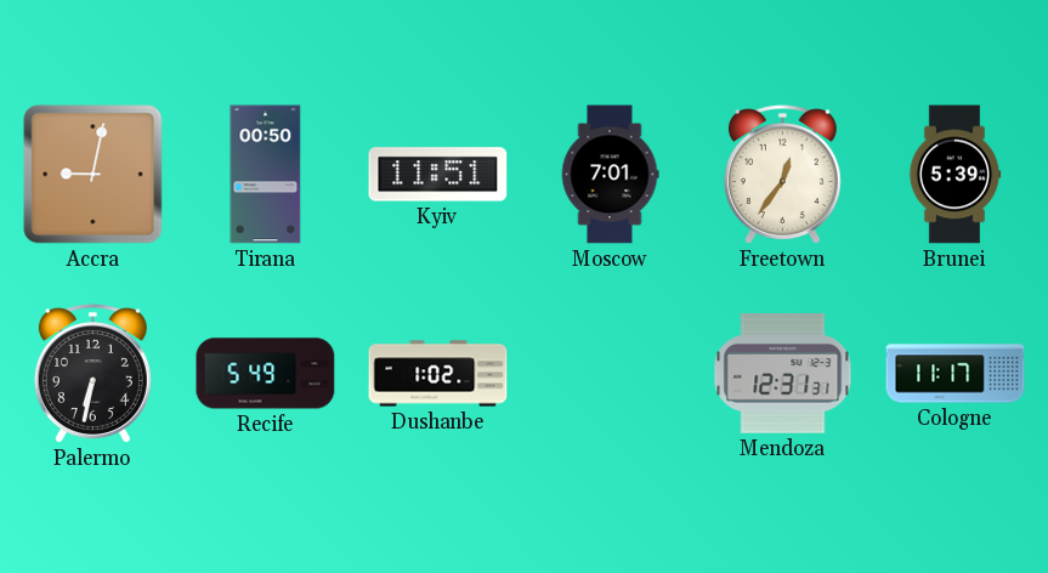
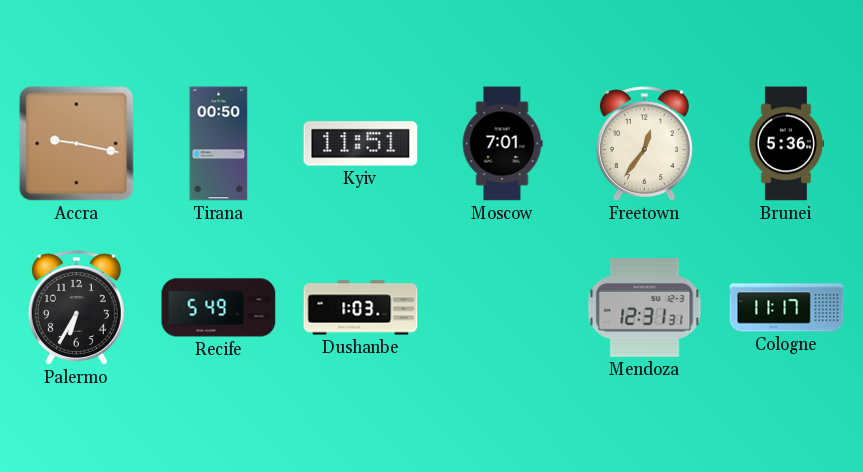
Accra: 9:02 -> 9:17 (77, 144)
Brunei: 5:39 -> 5:36 (786, 144)
Palermo: 6:32 -> 6:35 (76, 308)
Dushanbe: 1:02 -> 1:03 (361, 308)
